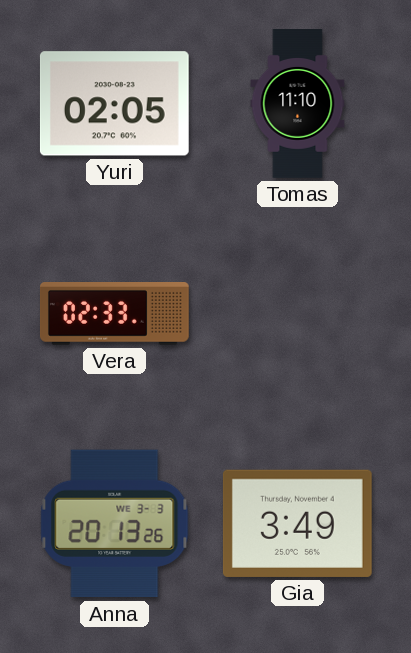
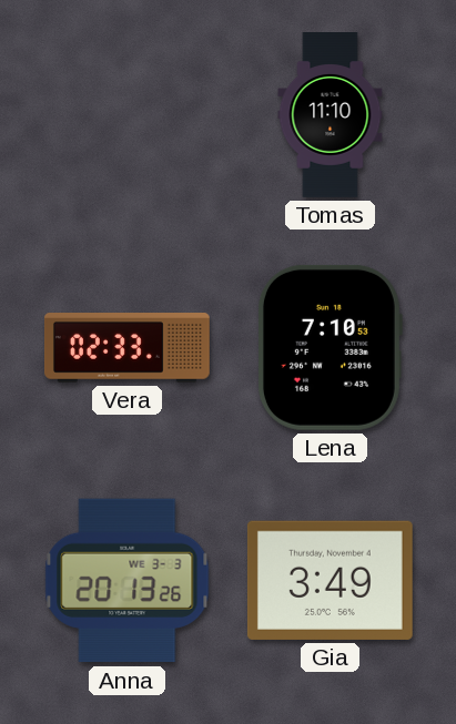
Yuri: 02:05 -> none (114, 104)
Lena: none -> 7:10 (330, 347)
